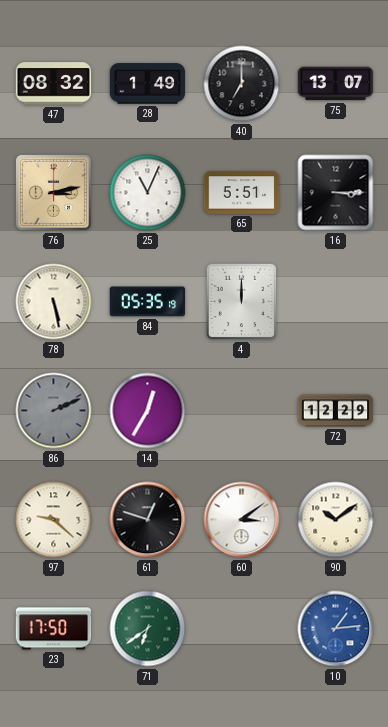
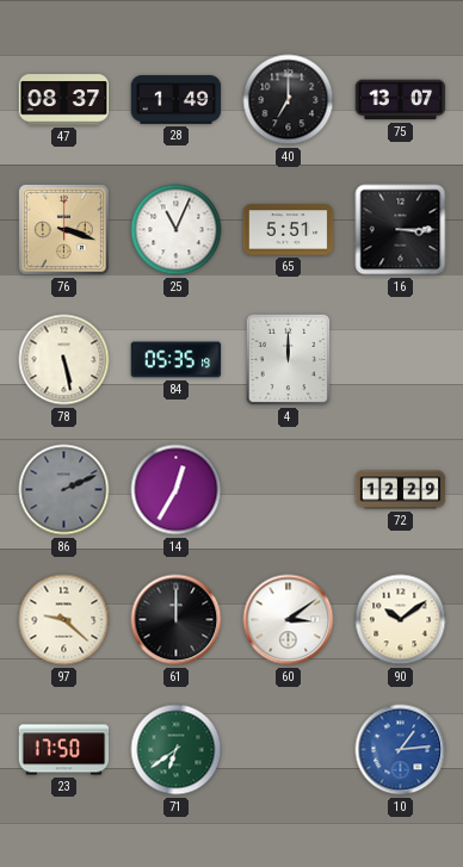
47: 08:32 -> 08:37 (64, 100)
76: 3:13 -> 3:18 (63, 229)
61: 12:48 -> 12:00 (177, 620)
